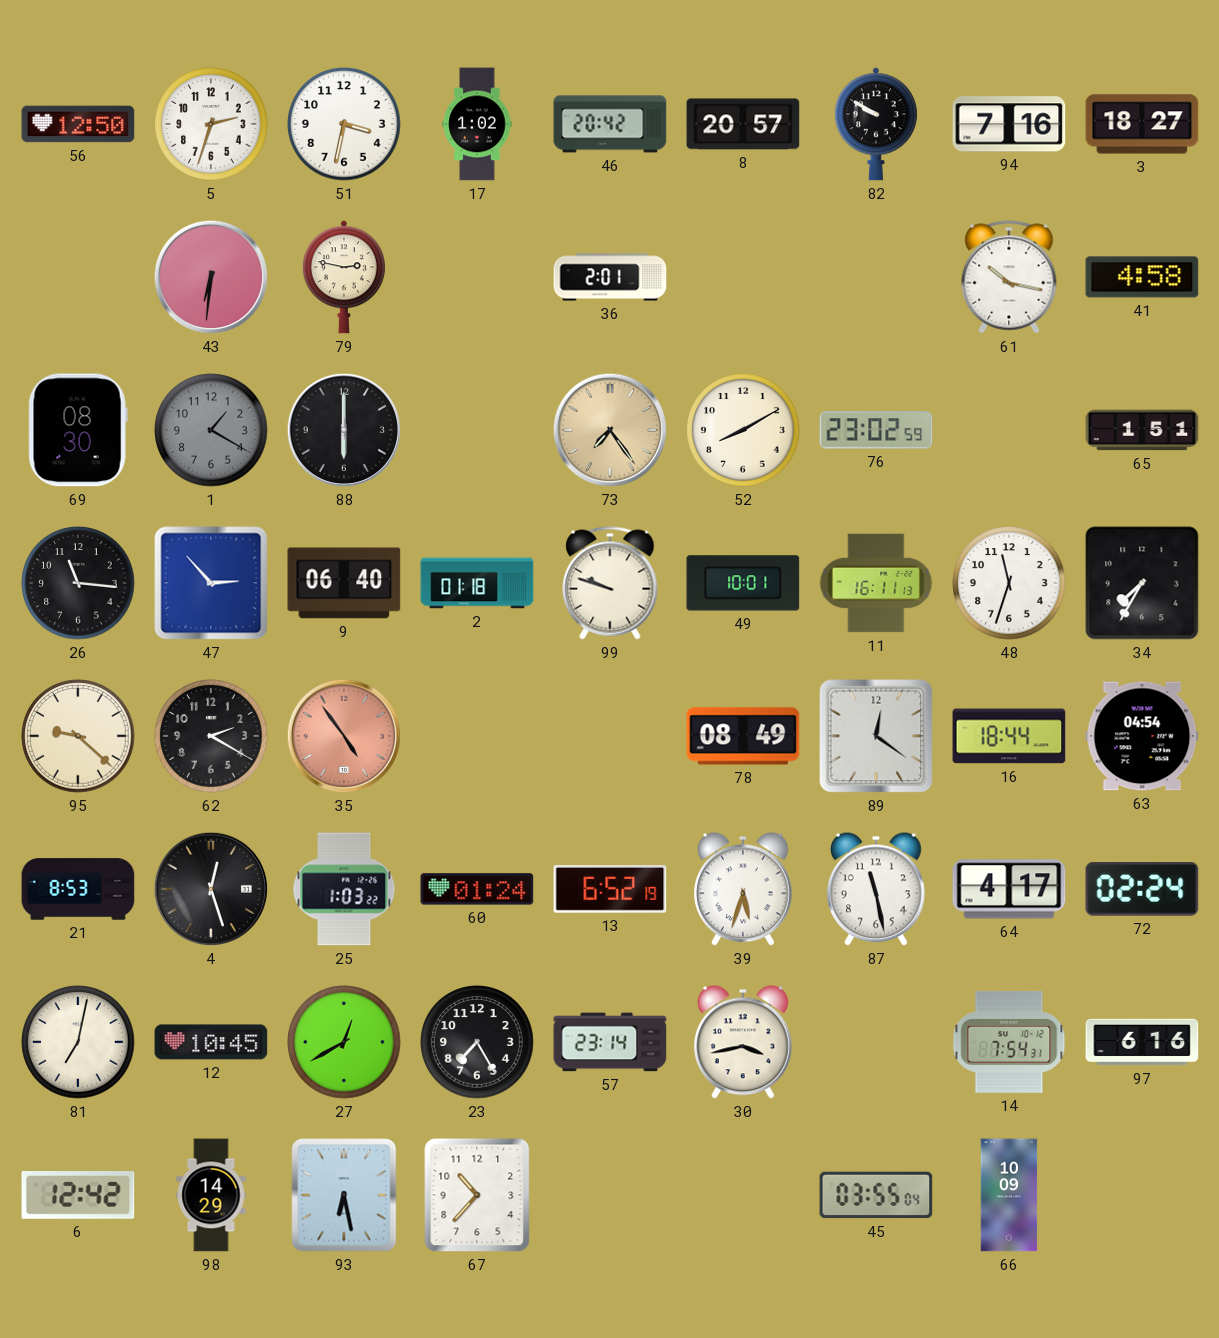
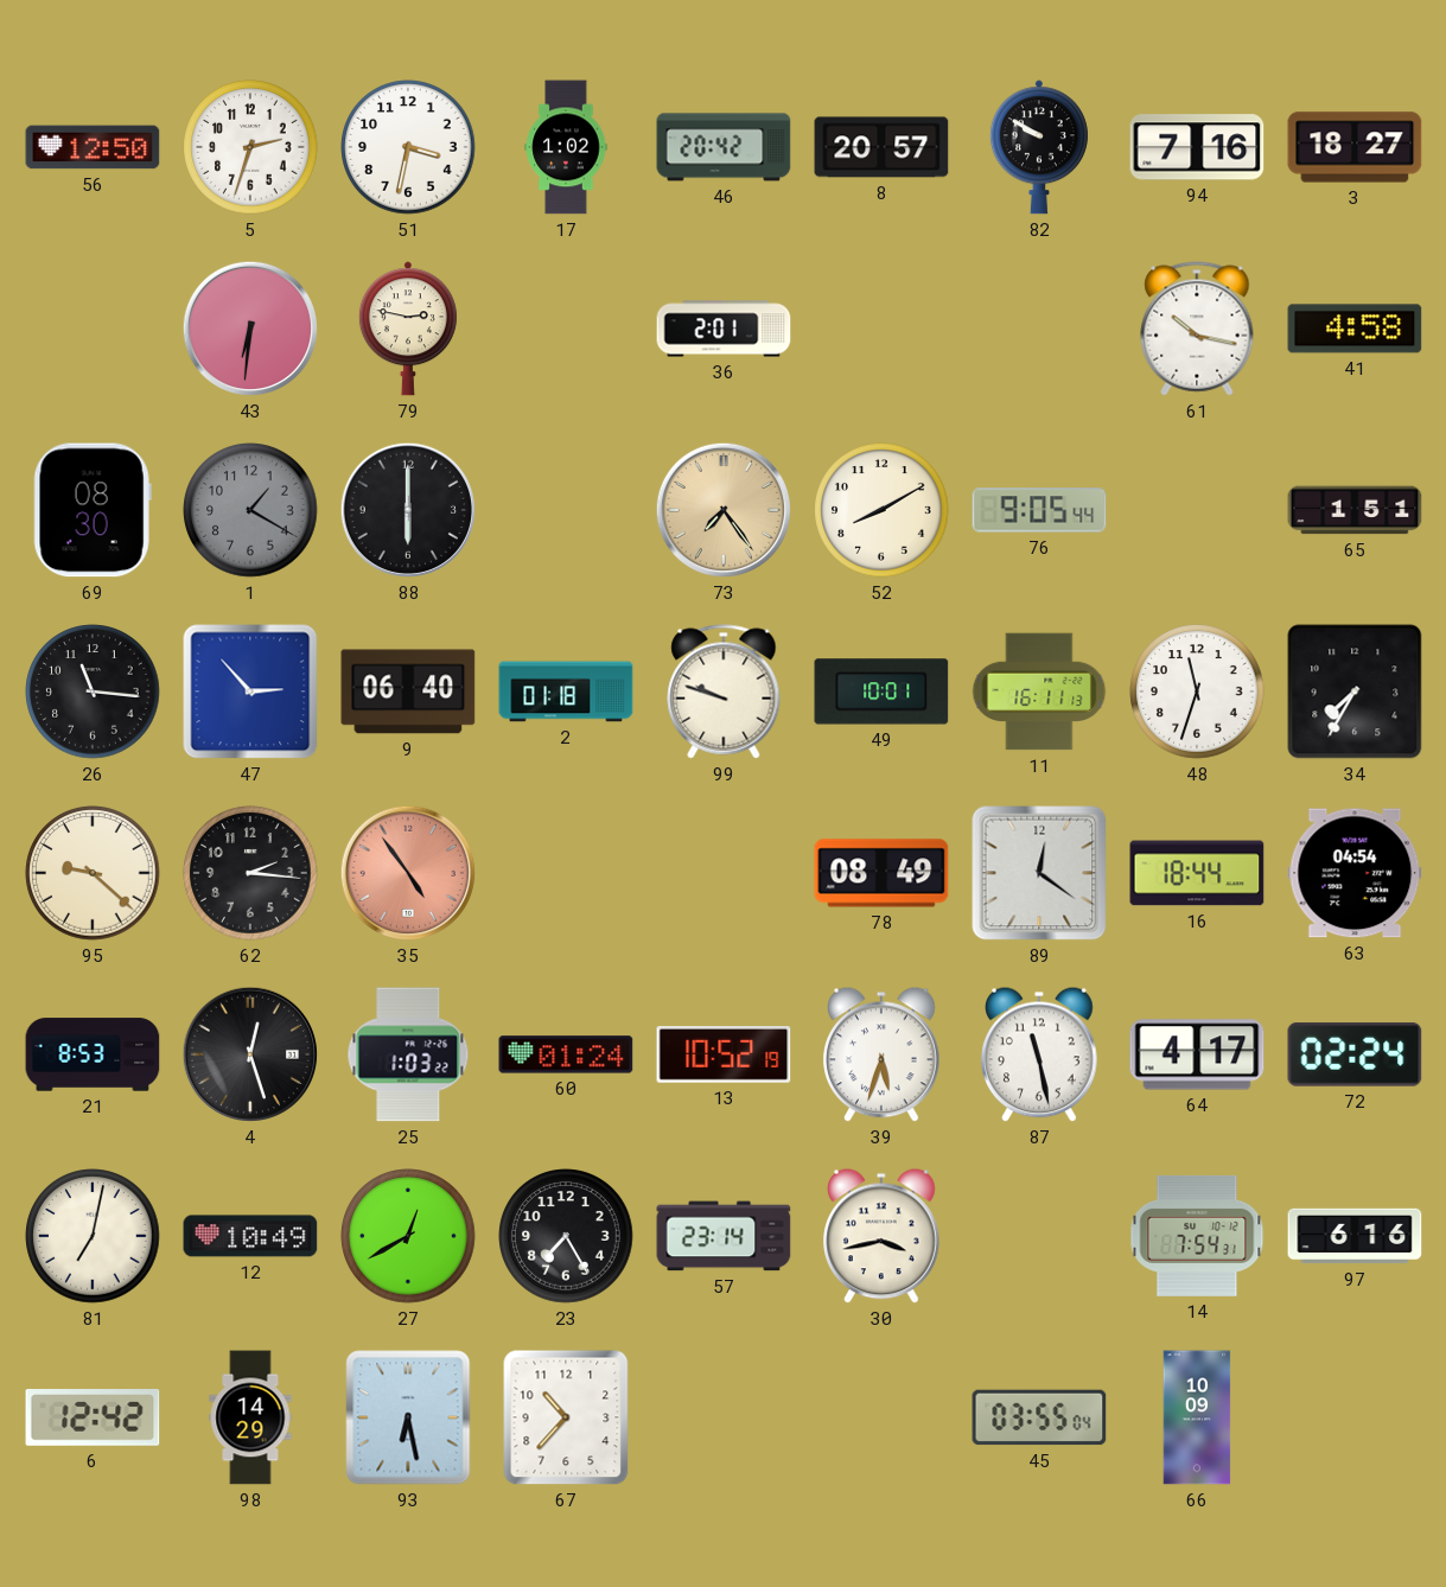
76: 23:02 -> 9:05 (1039, 510)
62: 2:20 -> 2:16 (250, 873)
13: 6:52 -> 10:52 (724, 1056)
12: 10:45 -> 10:49 (250, 1236)
